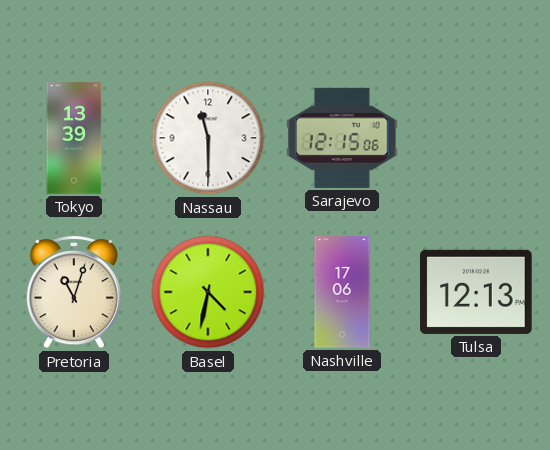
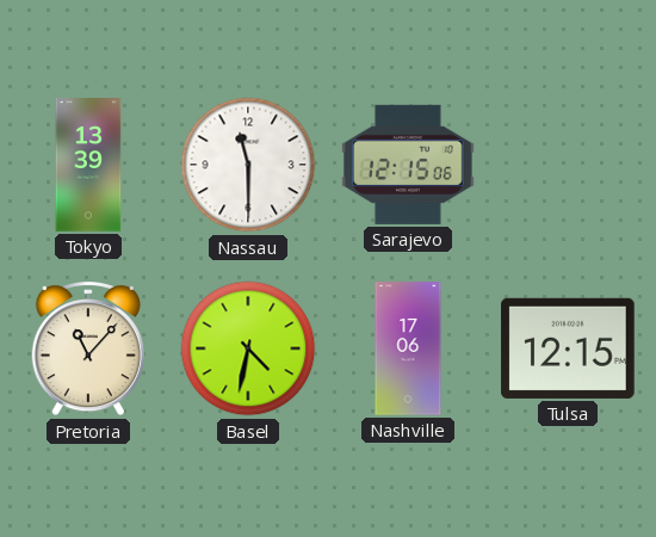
Pretoria: 11:03 -> 11:07 (88, 350)
Tulsa: 12:13 -> 12:15 (568, 348)
